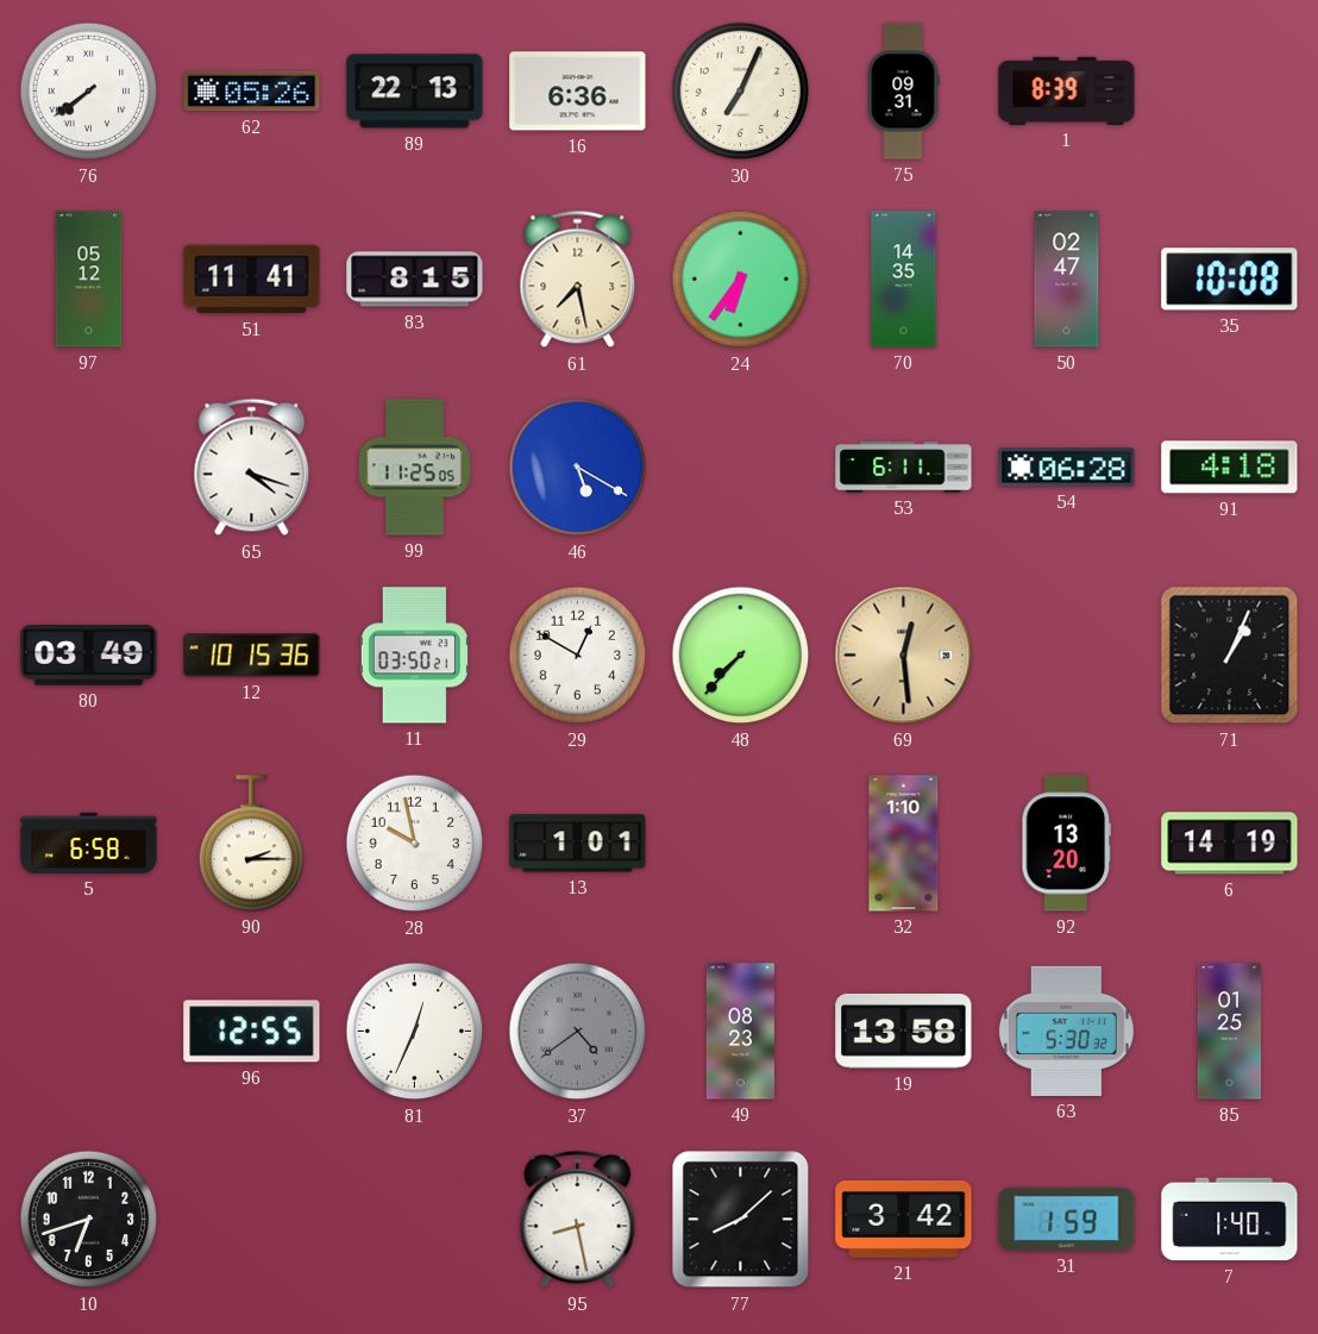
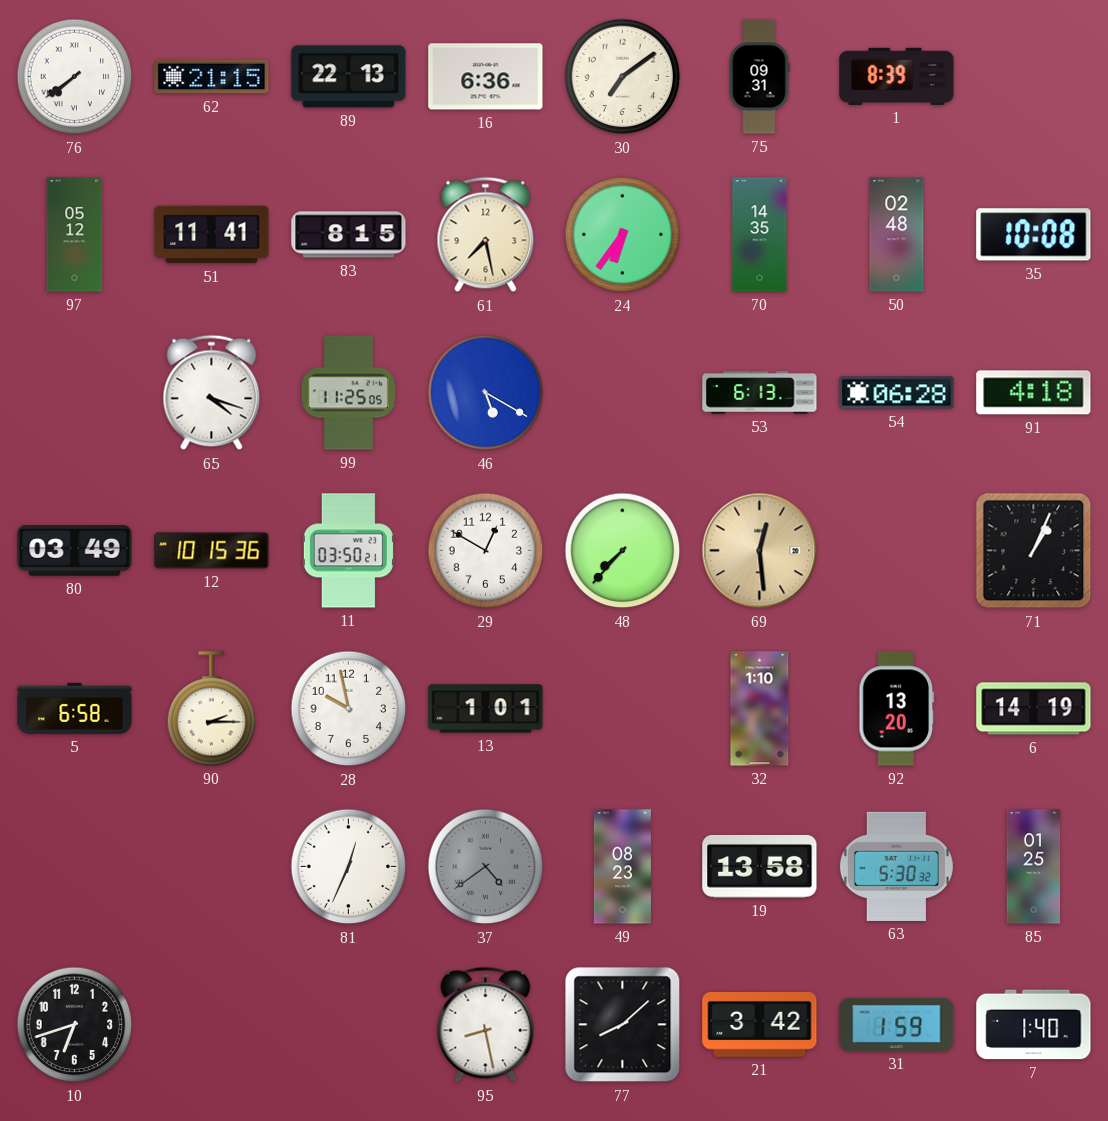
62: 05:26 -> 21:15 (212, 77)
30: 7:04 -> 7:09 (623, 77)
50: 02:47 -> 02:48 (897, 235)
53: 6:11 -> 6:13 (760, 393)
96: 12:55 -> none (252, 1032)
